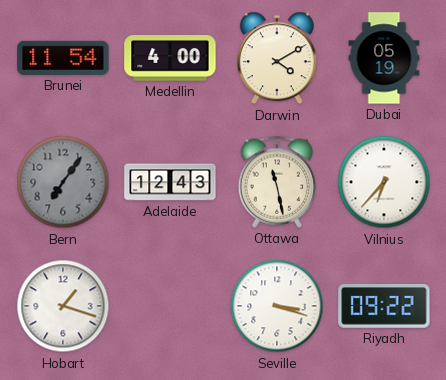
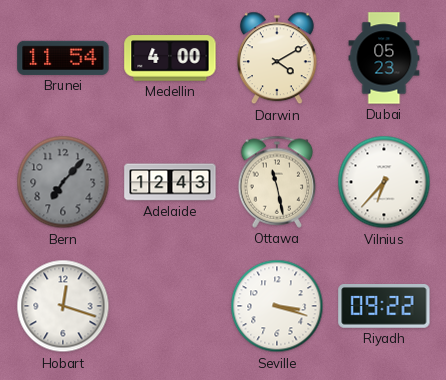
Dubai: 05:19 -> 05:23 (384, 58)
Bern: 7:06 -> 7:07 (63, 182)
Hobart: 1:18 -> 12:18 (63, 306)
